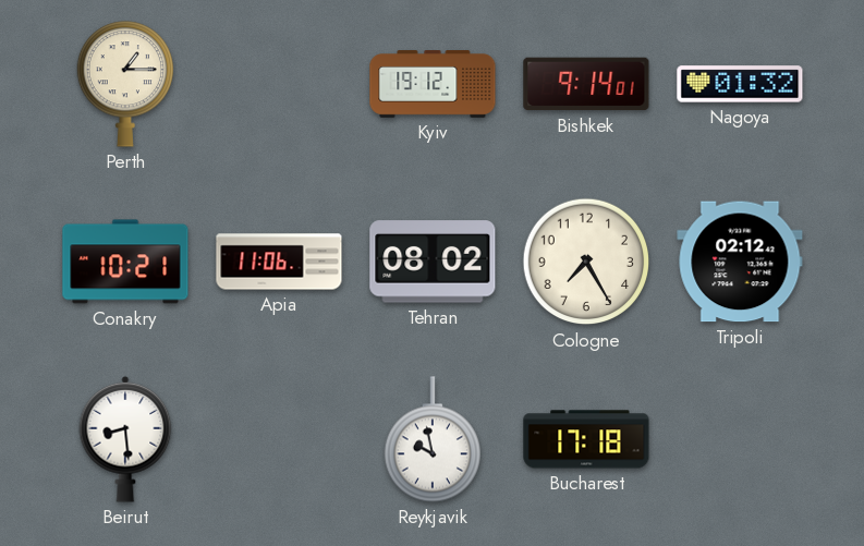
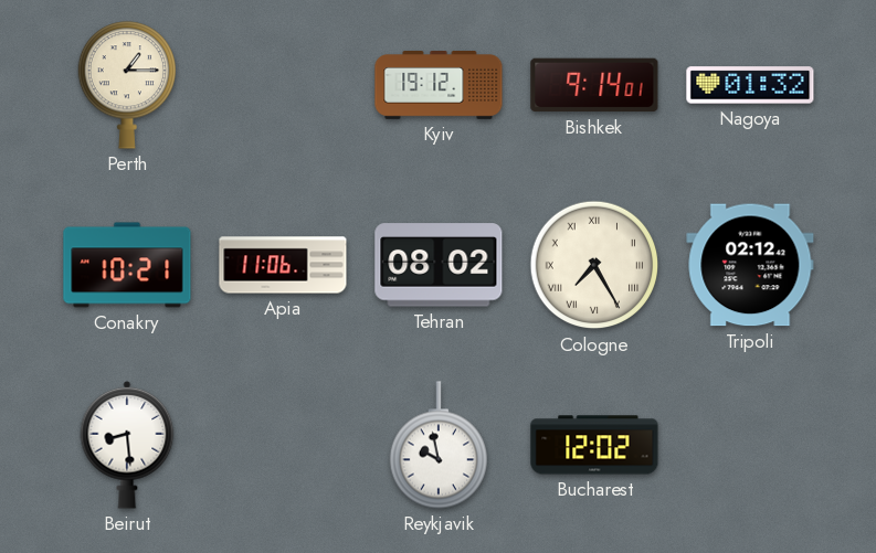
Cologne numerals: Arabic -> Roman (594, 265)
Bucharest: 17:18 -> 12:02 (594, 445)
